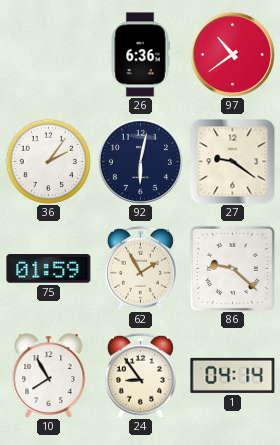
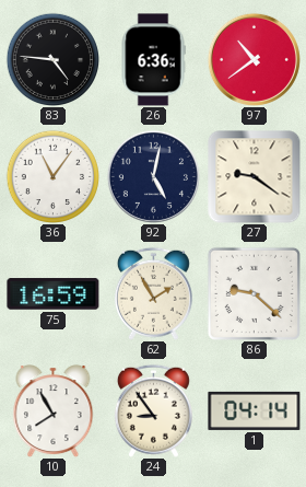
83: none -> 4:46 (52, 59)
36: 2:06 -> 11:06 (52, 176)
92: 6:02 -> 5:02 (153, 176)
75: 01:59 -> 16:59 (54, 294)
